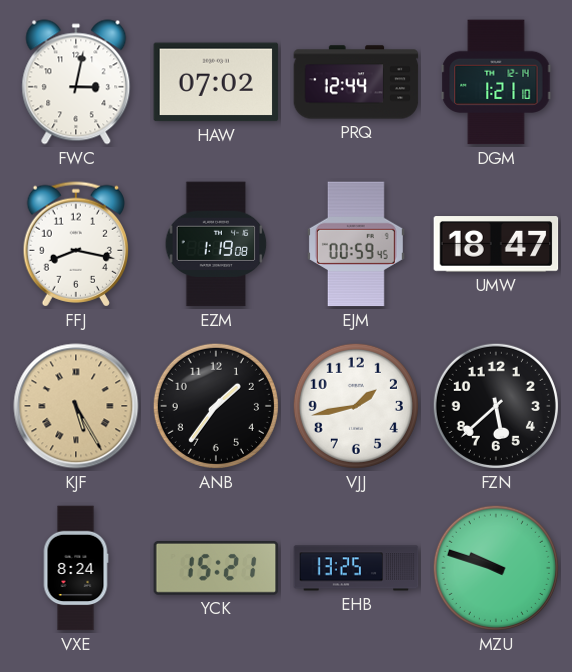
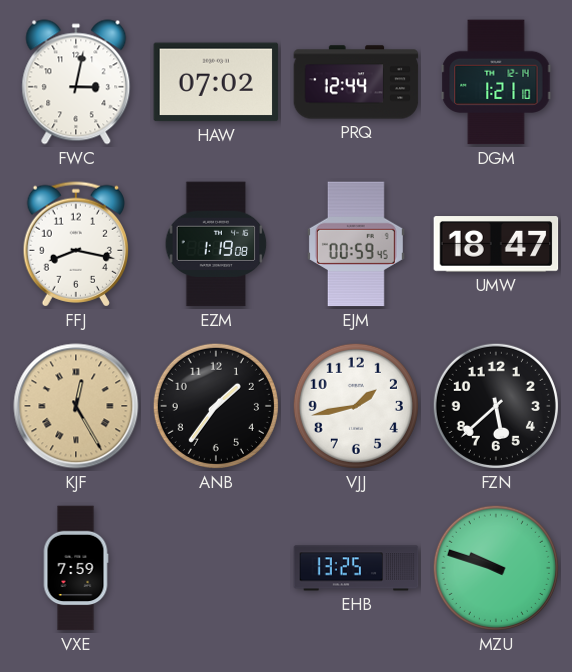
KJF: 5:25 -> 12:25 (76, 406)
VXE: 8:24 -> 7:59 (76, 568)
YCK: 15:21 -> none (216, 568)
